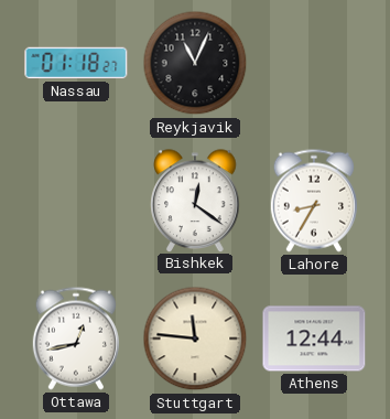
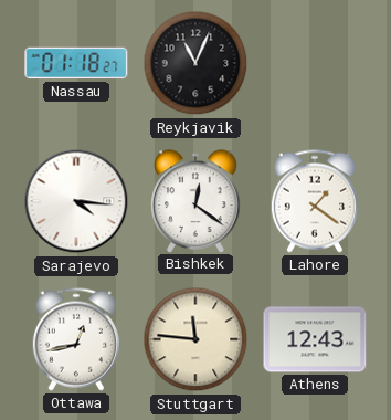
Sarajevo: none -> 4:16 (76, 201)
Lahore: 8:35 -> 1:21 (315, 201)
Athens: 12:44 -> 12:43 (315, 339)
